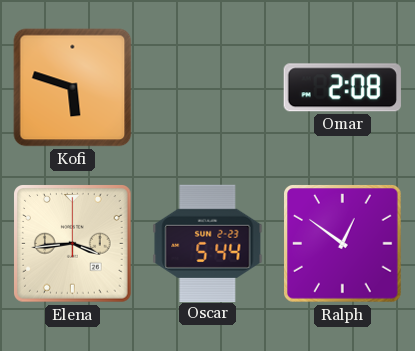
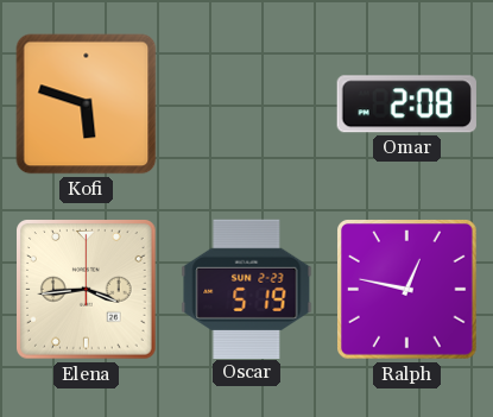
Oscar: 5:44 -> 5:19 (247, 289)
Ralph: 12:51 -> 12:47 (407, 290)
